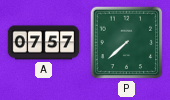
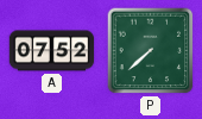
A: 07:57 -> 07:52 (52, 51)
